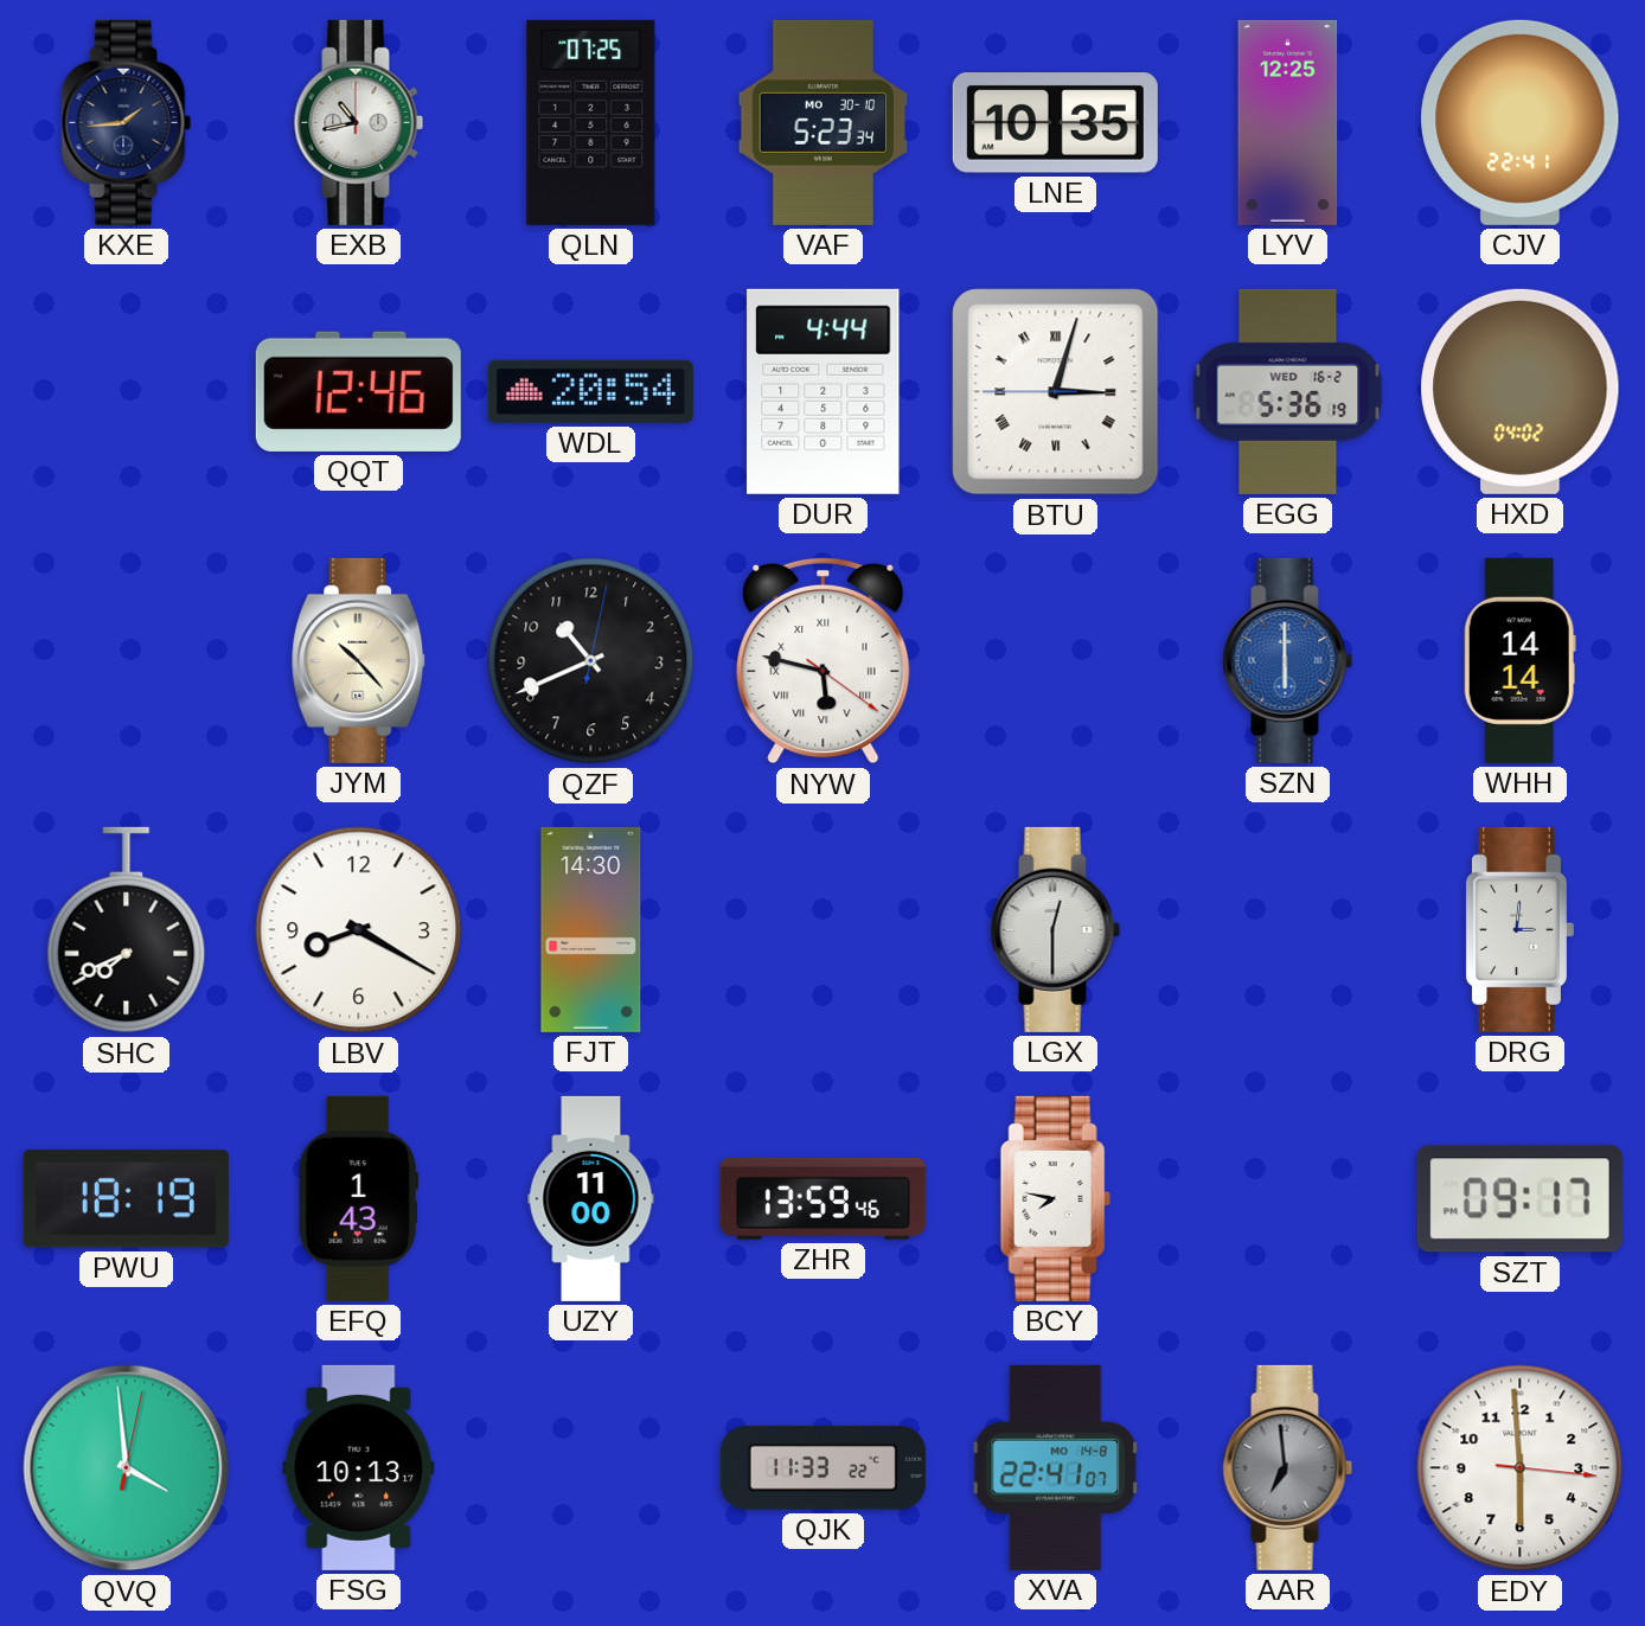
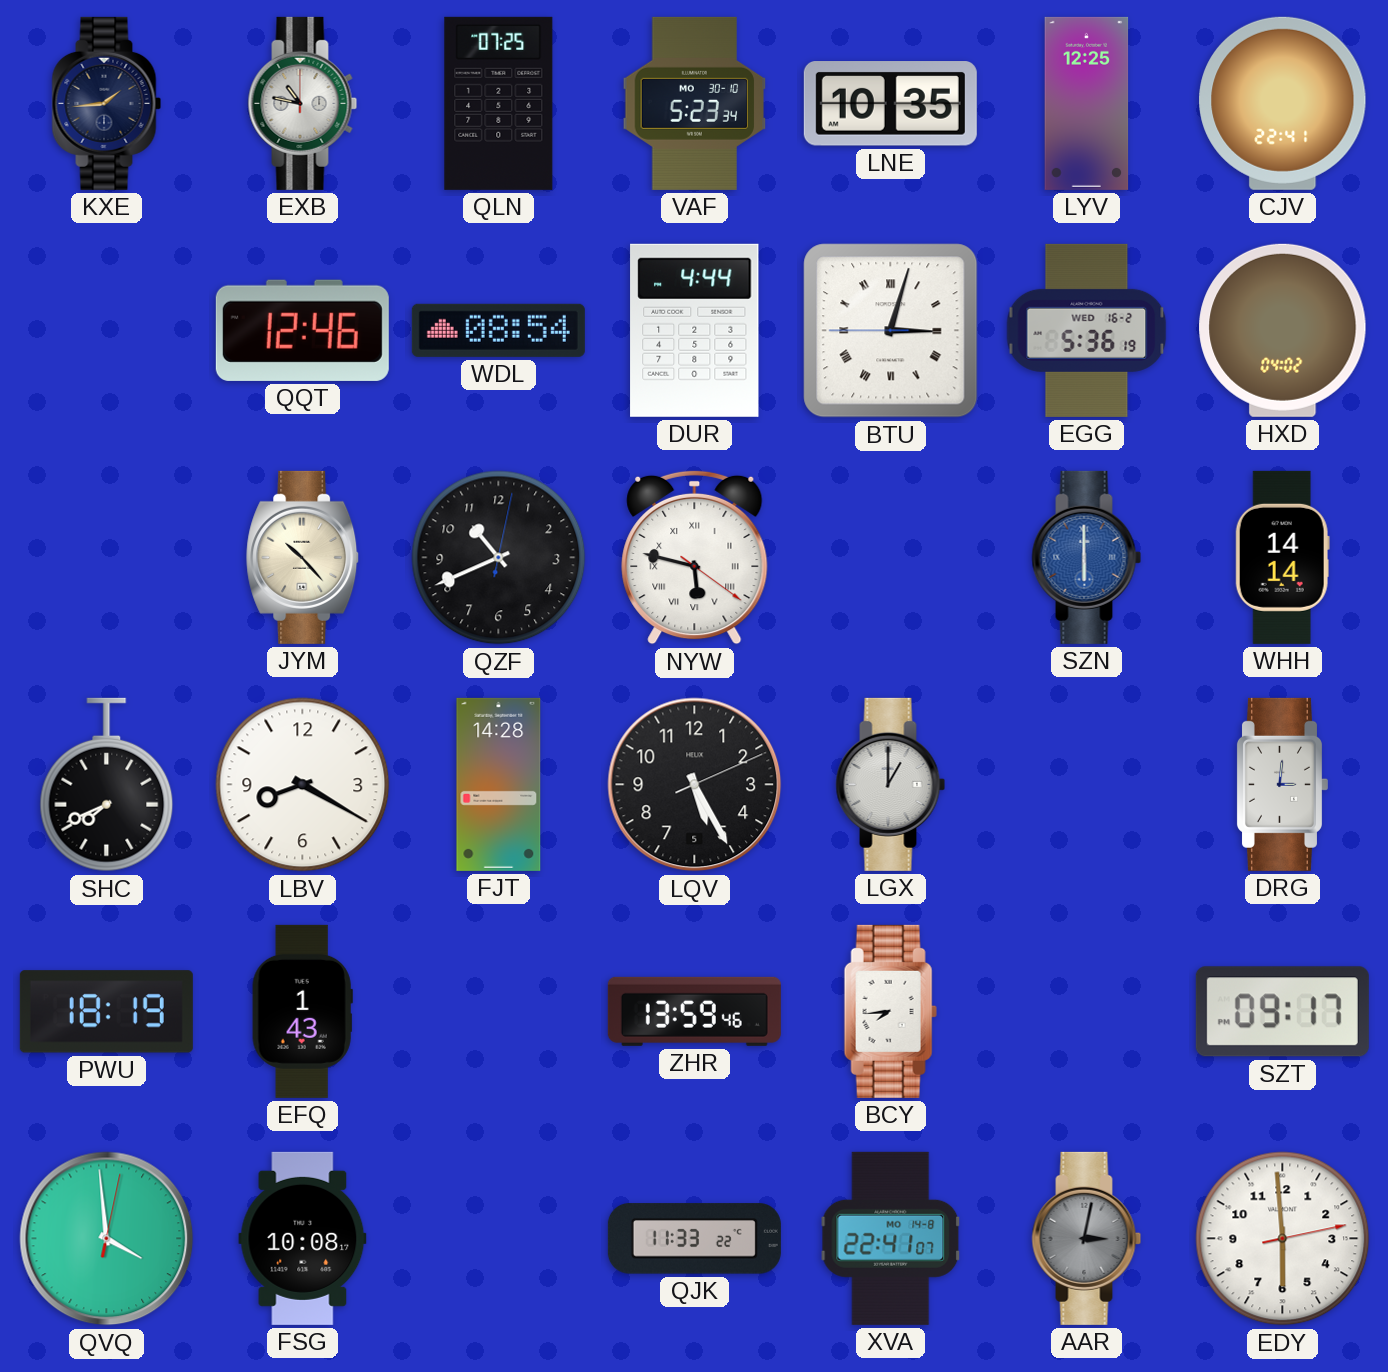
EXB: 10:43 -> 10:47 (303, 103)
WDL: 20:54 -> 08:54 (498, 330)
FJT: 14:30 -> 14:28 (499, 784)
LQV: none -> 5:25 (695, 785)
LGX: 12:30 -> 1:00 (891, 784)
UZY: 11:00 -> none (591, 1198)
BCY: 7:47 -> 7:44 (890, 1011)
FSG: 10:13 -> 10:08 (303, 1238)
AAR: 6:59 -> 3:02 (1087, 1238)
EDY: 5:59:16 -> 5:59:13 (1283, 1239)
